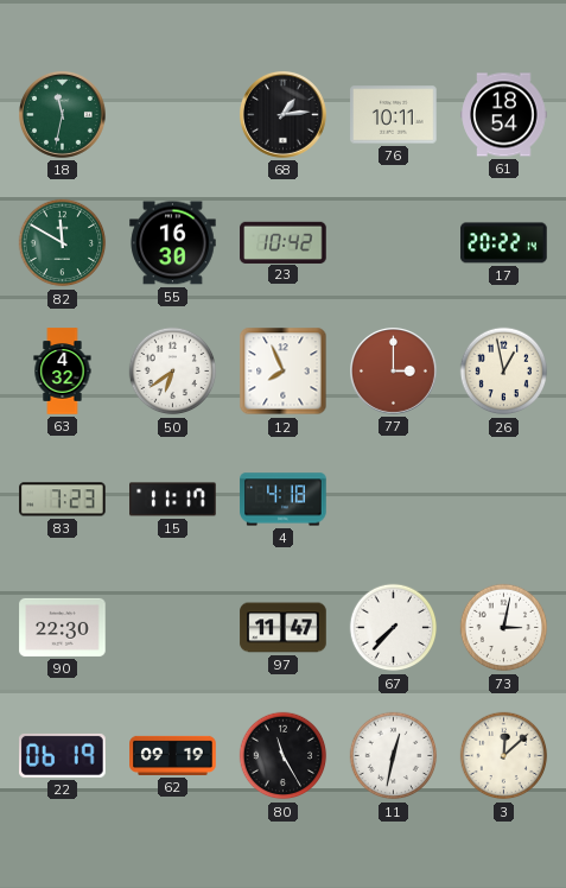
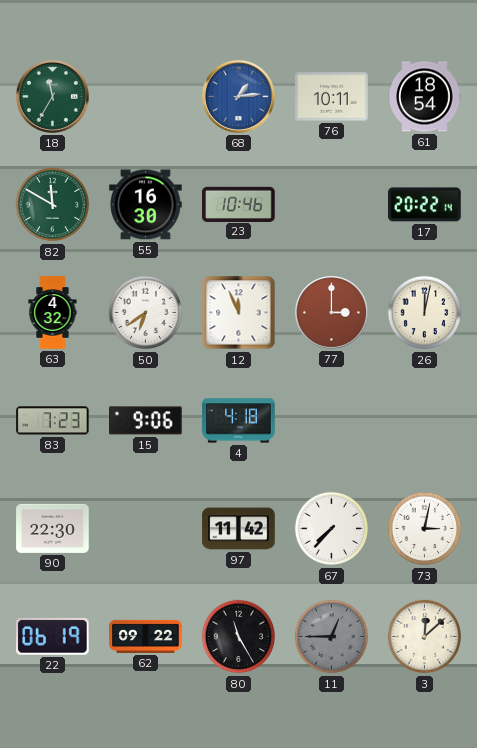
18: 11:32 -> 11:35 (53, 97)
68 dial: black -> blue (239, 97)
23: 10:42 -> 10:46 (239, 204)
12: 7:56 -> 11:56 (239, 313)
26: 12:58 -> 12:02 (425, 313)
15: 11:17 -> 9:06 (146, 421)
97: 11:47 -> 11:42 (239, 529)
62: 09:19 -> 09:22 (146, 636)
11: 12:32 -> 12:45 (332, 637)
11 dial: white -> grey (332, 637)
